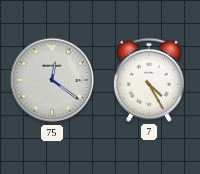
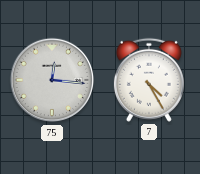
75: 12:21 -> 12:16 (52, 80)
